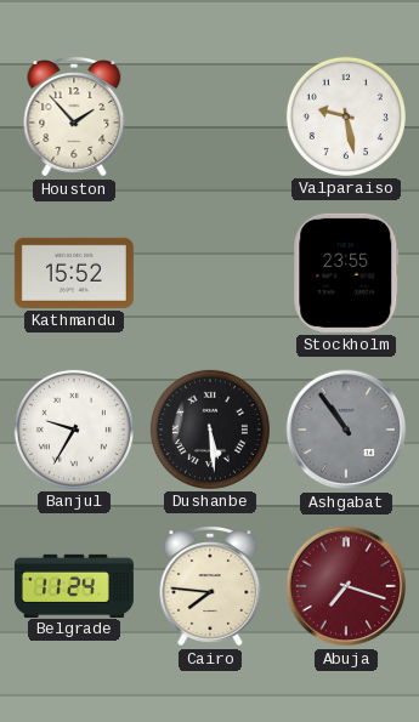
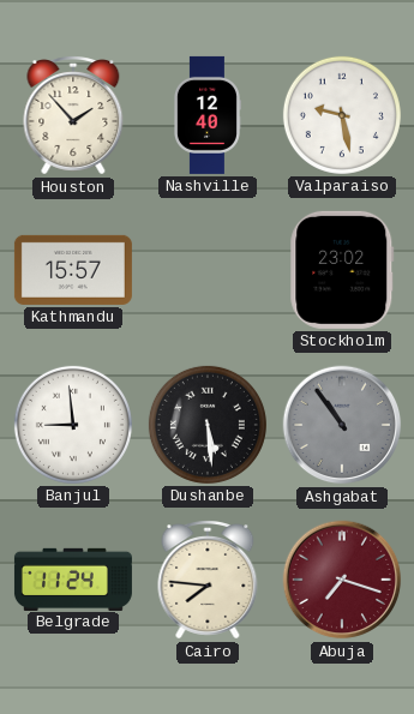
Nashville: none -> 12:40 (208, 115)
Kathmandu: 15:52 -> 15:57 (73, 270)
Stockholm: 23:55 -> 23:02 (342, 270)
Banjul: 9:35 -> 8:59 (73, 425)
